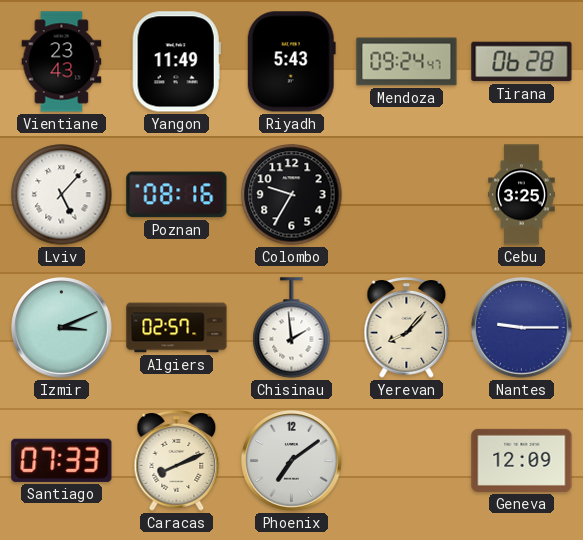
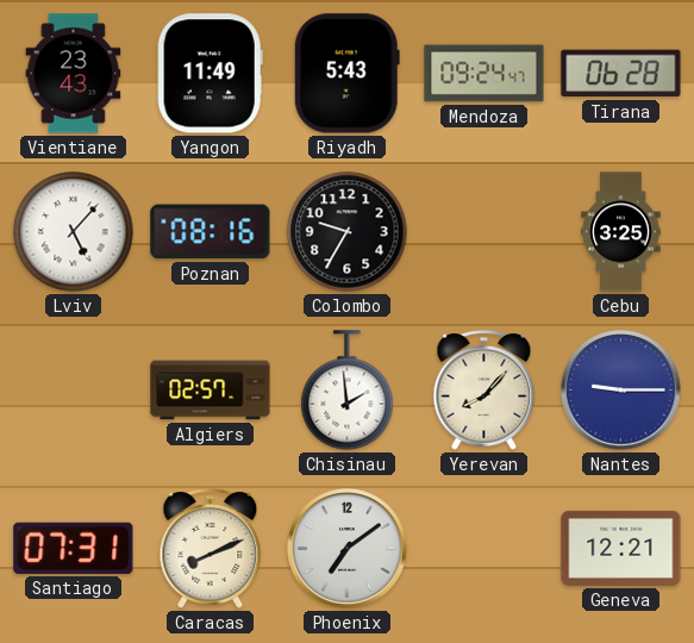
Izmir: 3:11 -> none (62, 328)
Santiago: 07:33 -> 07:31 (74, 548)
Geneva: 12:09 -> 12:21 (621, 548)
